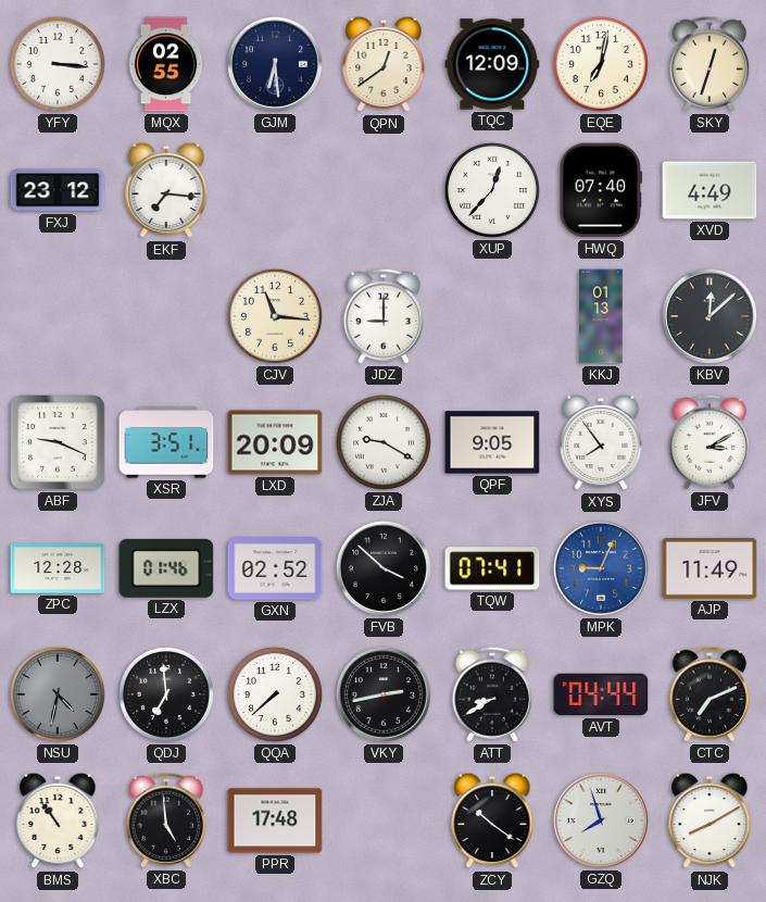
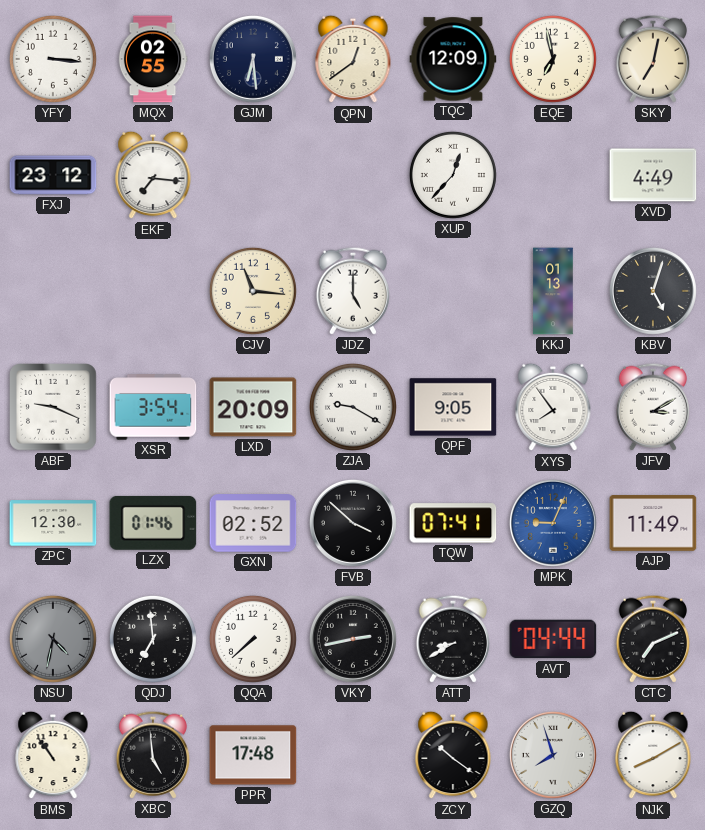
EQE: 7:02 -> 6:58 (553, 59)
SKY: 12:33 -> 7:02 (652, 59)
HWQ: 07:40 -> none (600, 190)
JDZ: 9:00 -> 5:00 (352, 291)
KBV: 12:08 -> 5:03 (653, 291)
XSR: 3:51 -> 3:54 (153, 407)
ZPC: 12:28 -> 12:30 (53, 523)
